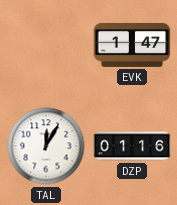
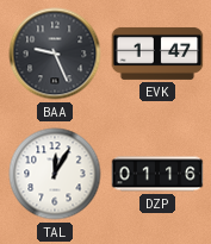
BAA: none -> 9:26 (55, 54)
